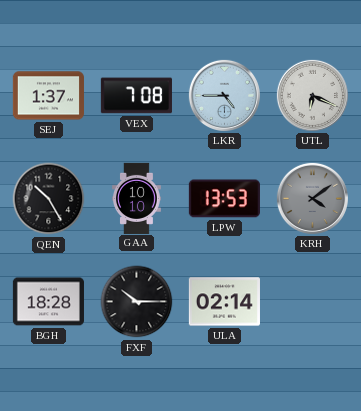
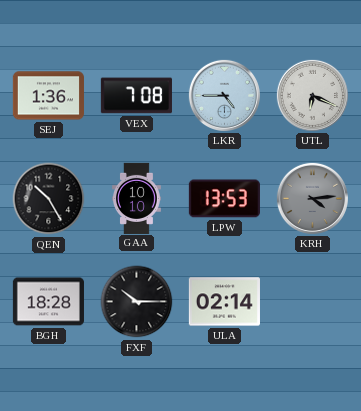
SEJ: 1:37 -> 1:36 (48, 96)
KRH: 4:09 -> 4:14 (312, 198)
